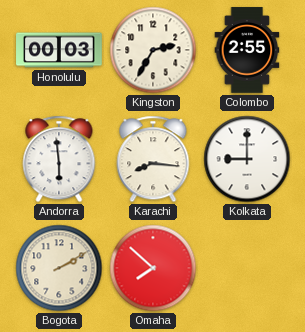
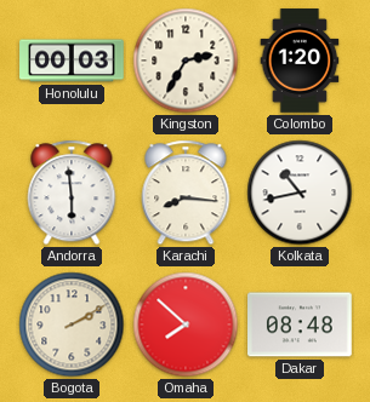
Colombo: 2:55 -> 1:20 (300, 61)
Kolkata: 9:00 -> 10:43 (300, 193)
Dakar: none -> 08:48 (301, 325)
